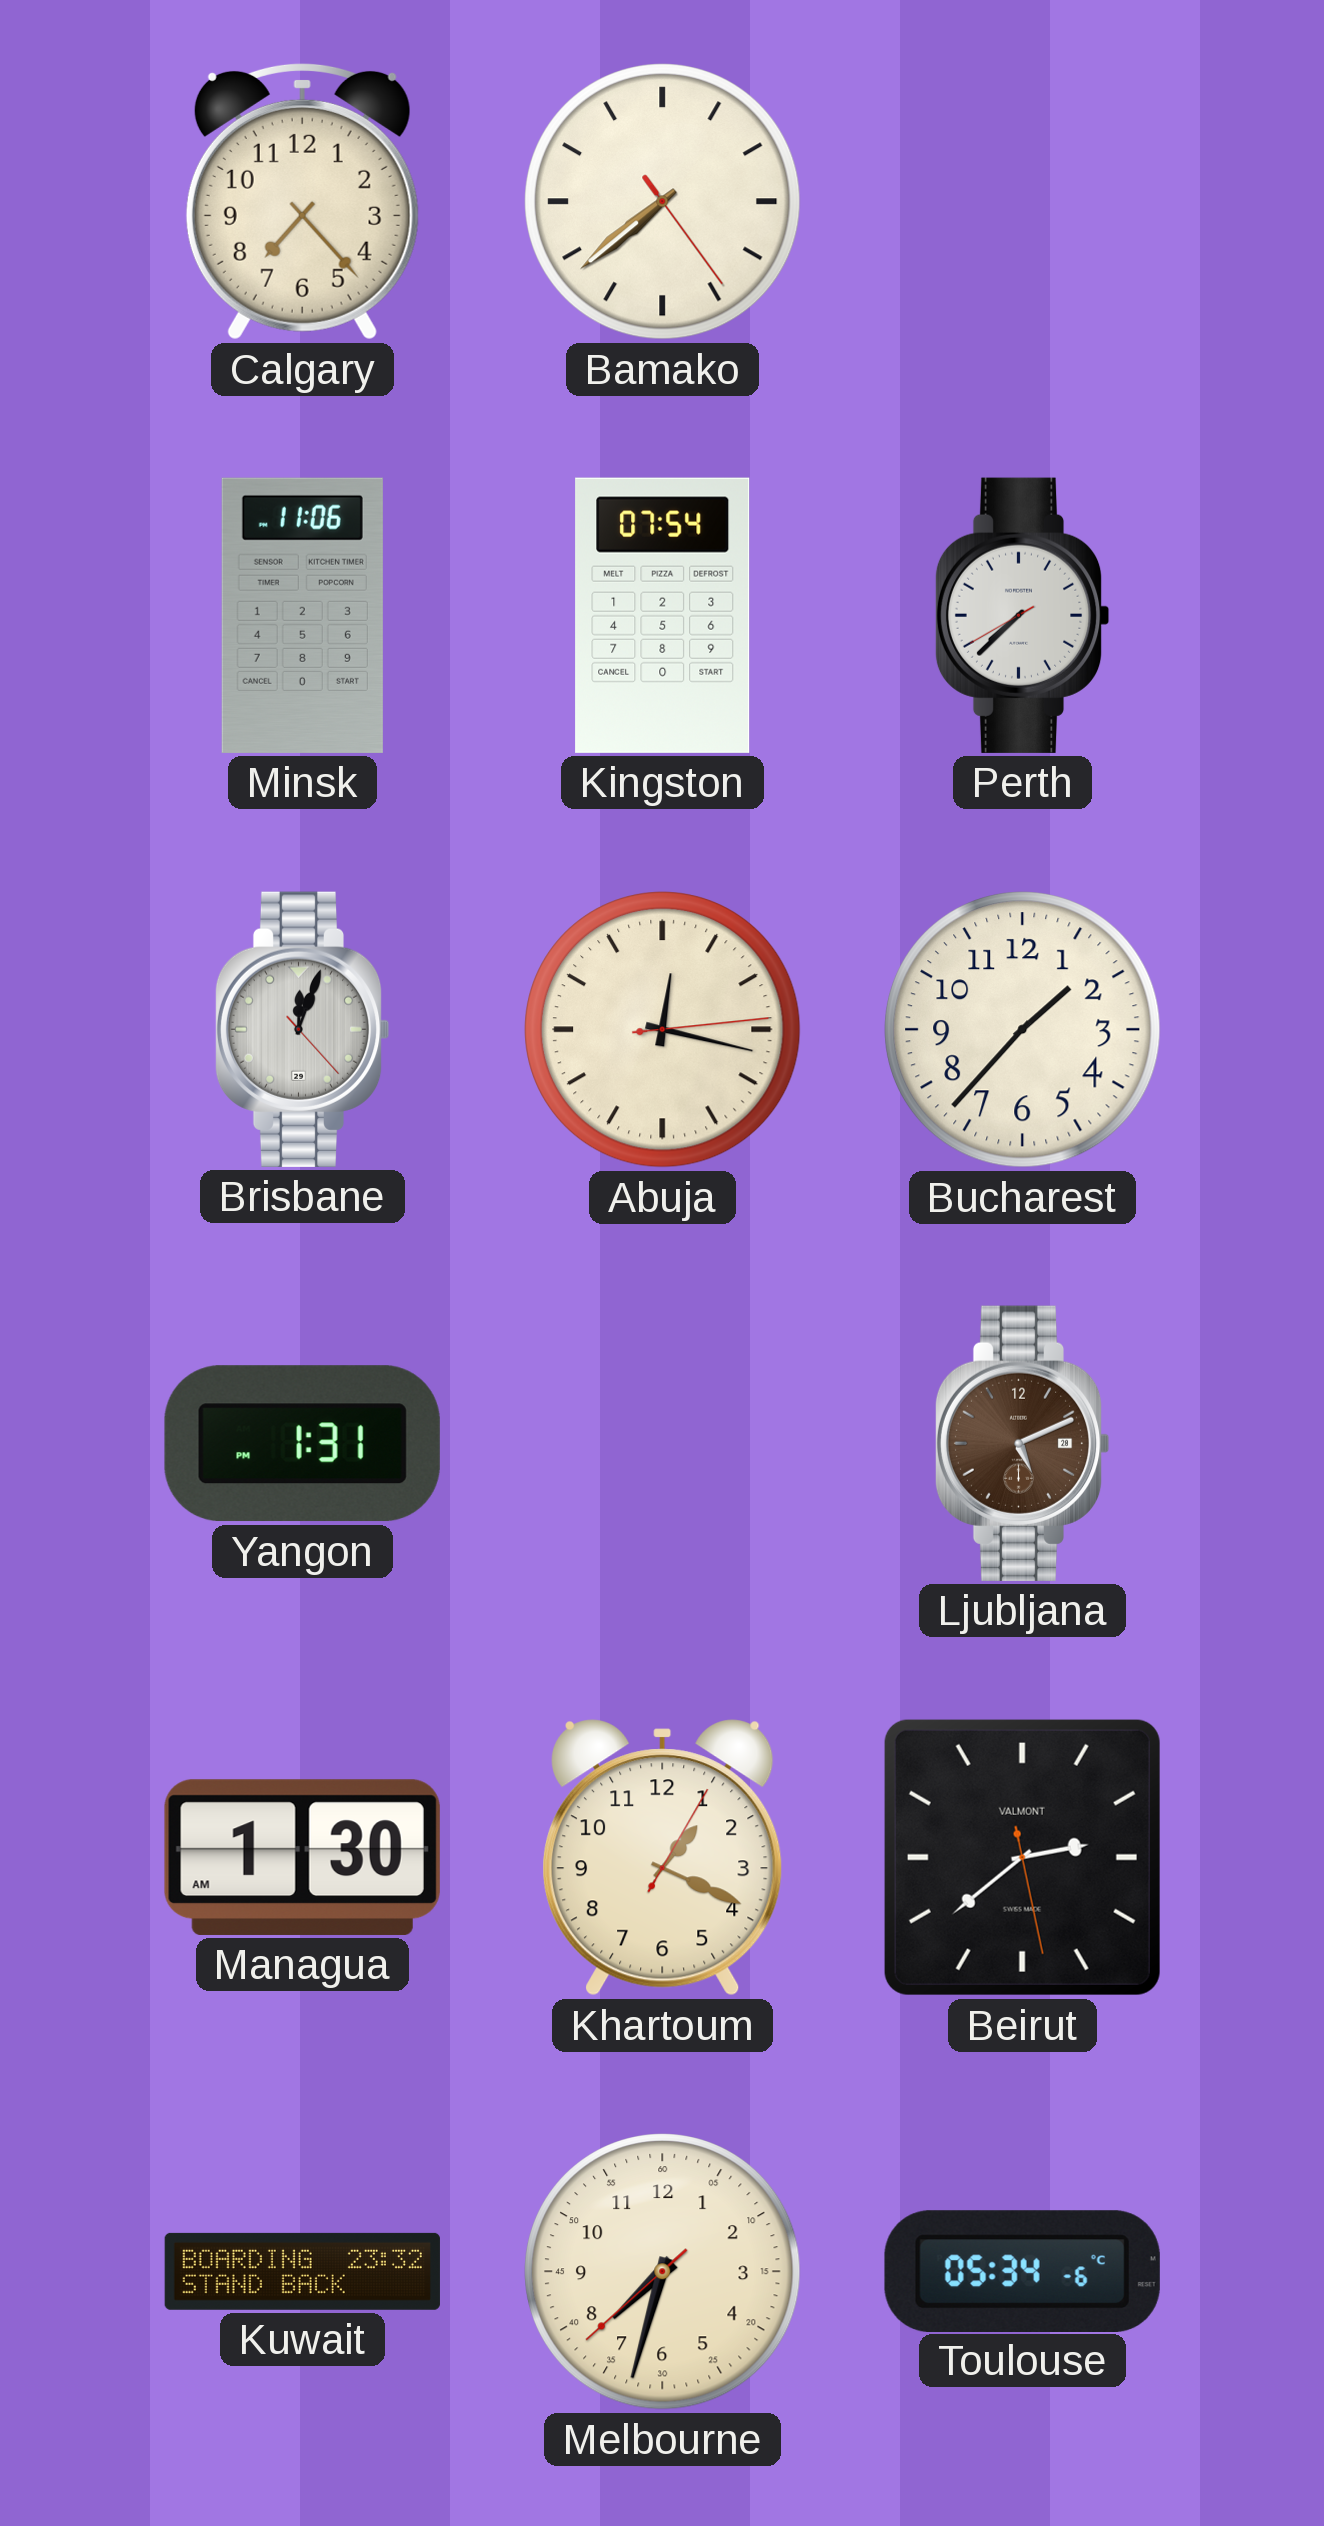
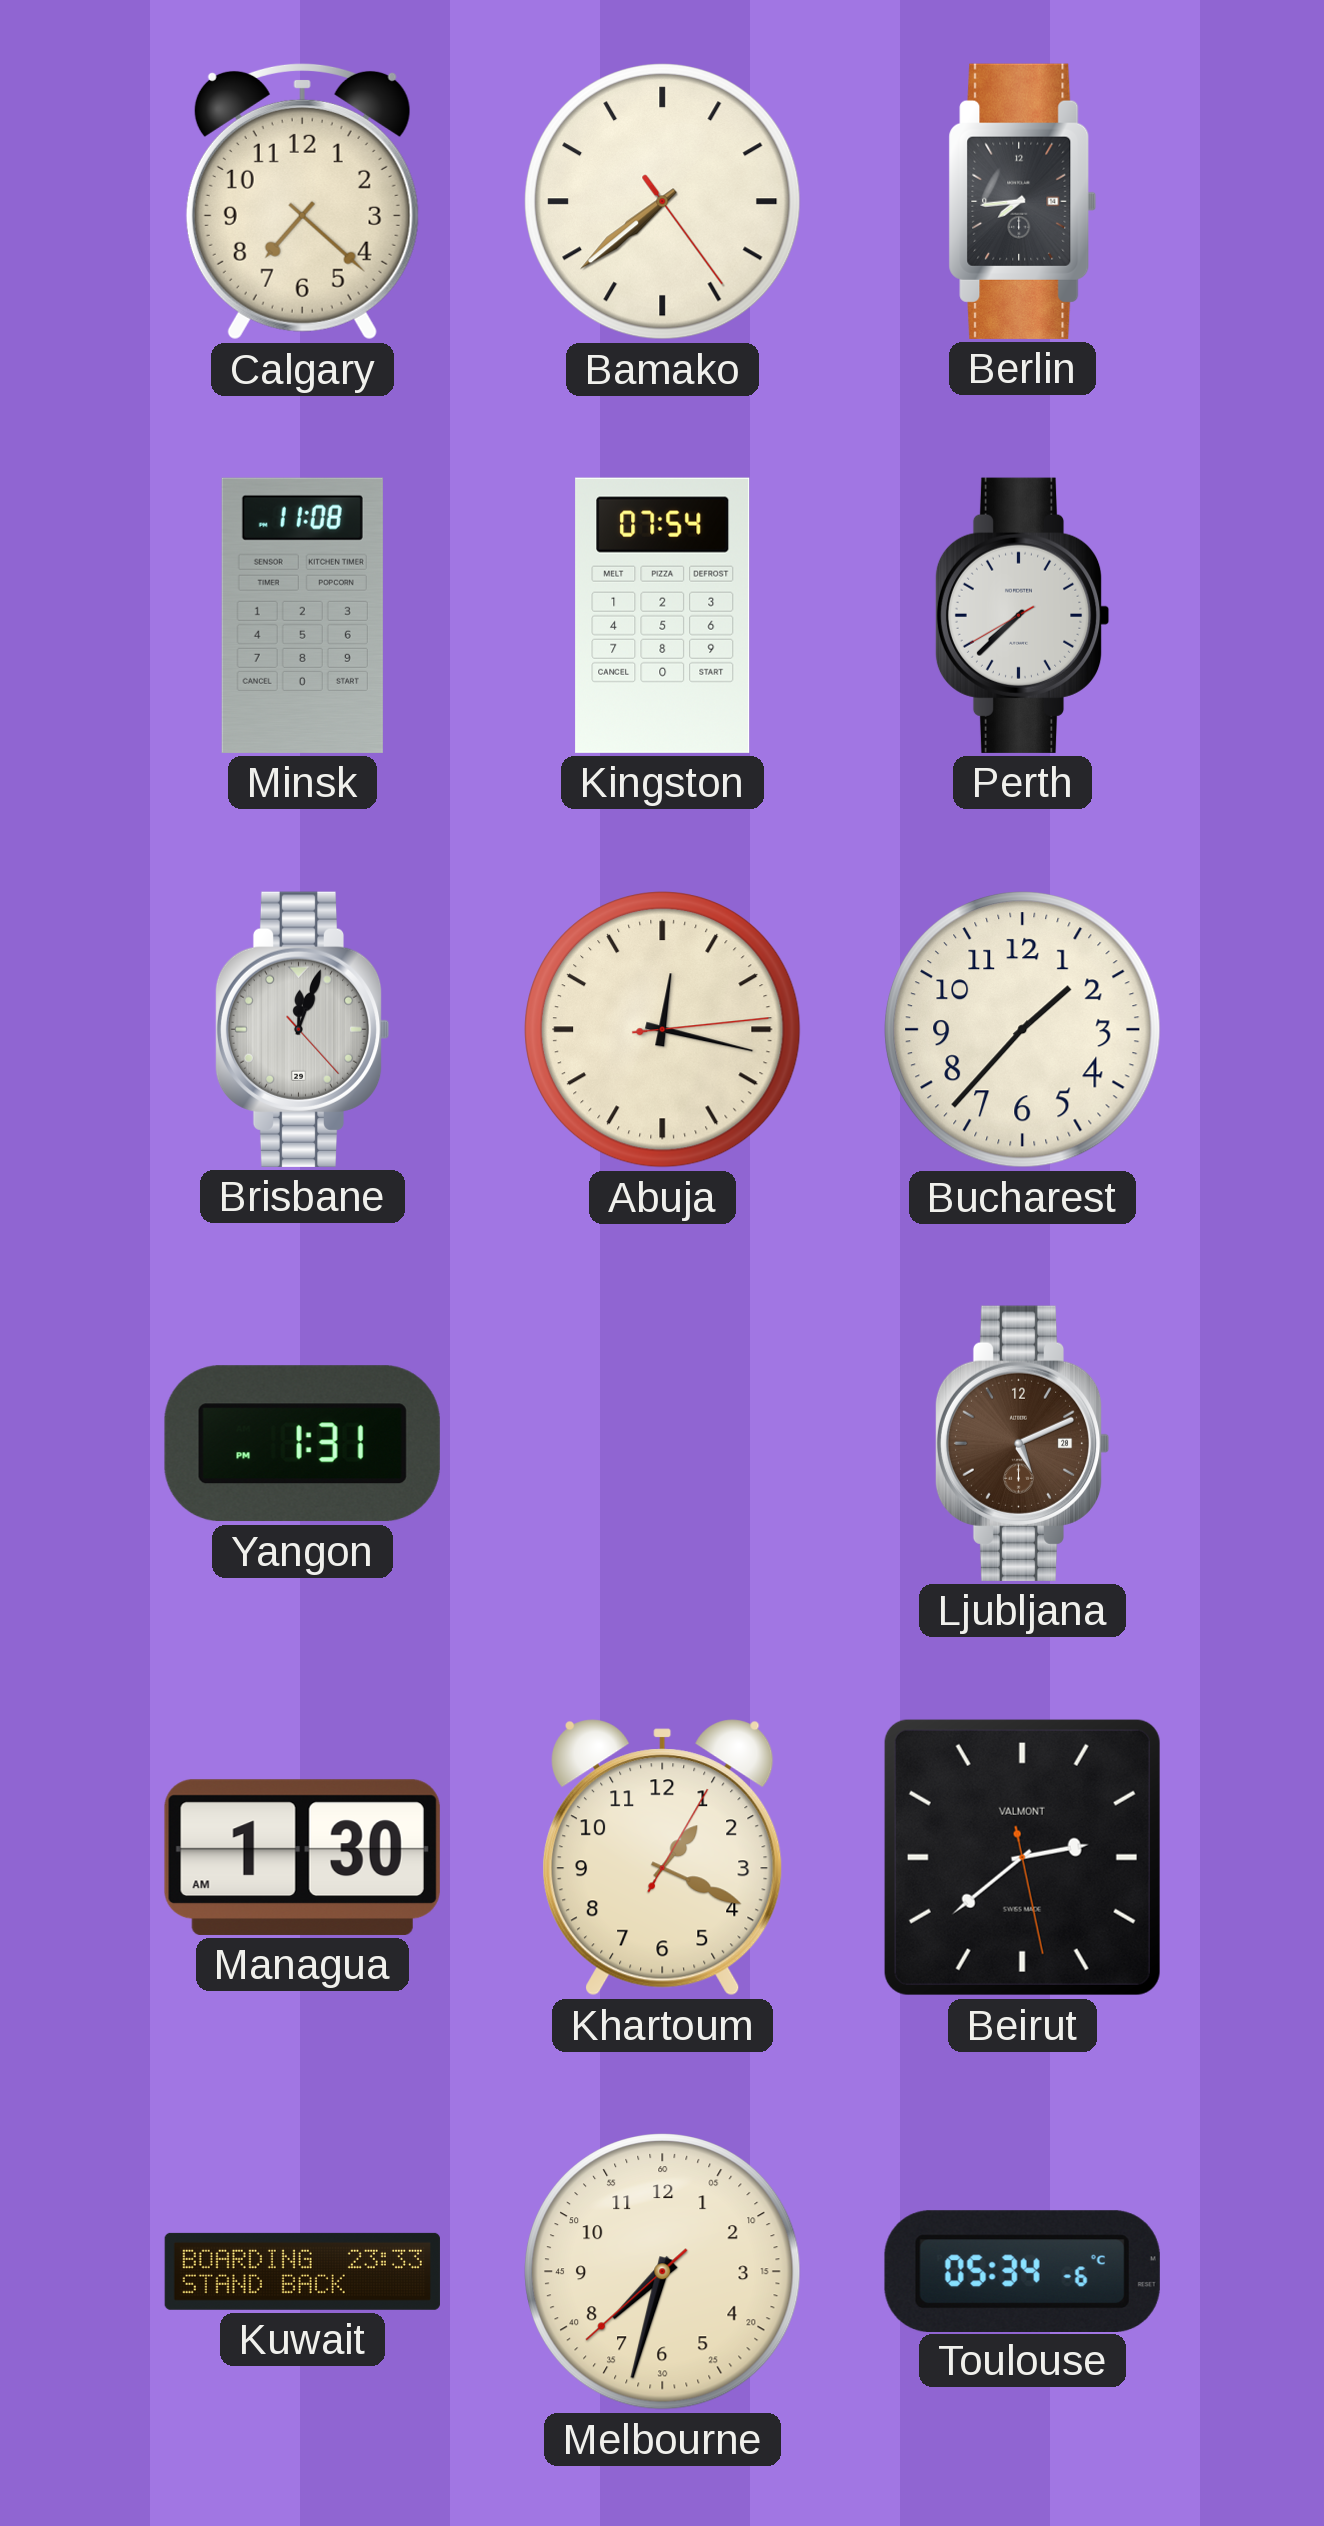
Calgary: 7:23 -> 7:22 (302, 201)
Berlin: none -> 7:44 (1023, 201)
Minsk: 11:06 -> 11:08 (302, 615)
Kuwait: 23:32 -> 23:33 (302, 2271)
